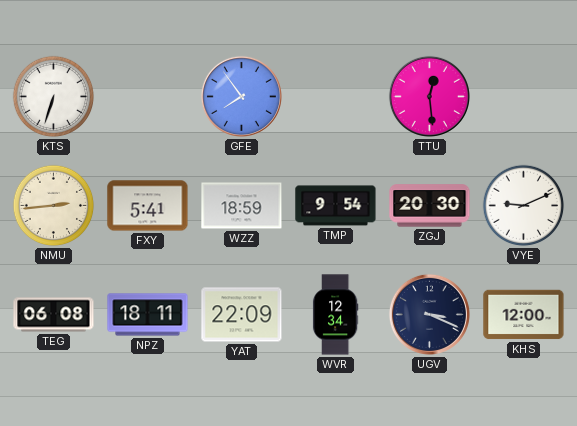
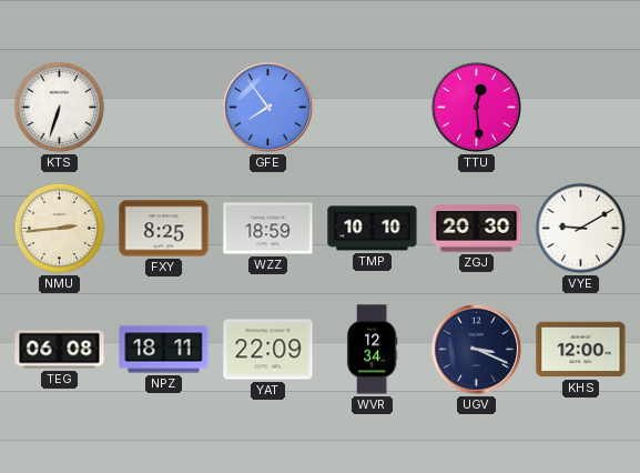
FXY: 5:41 -> 8:25 (164, 229)
TMP: 9:54 -> 10:10 (373, 229)
VYE: 9:11 -> 9:10 (581, 229)
